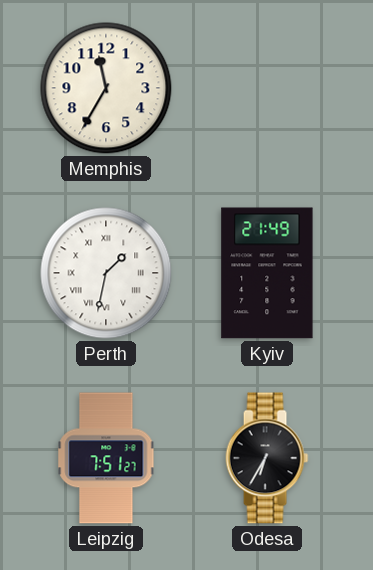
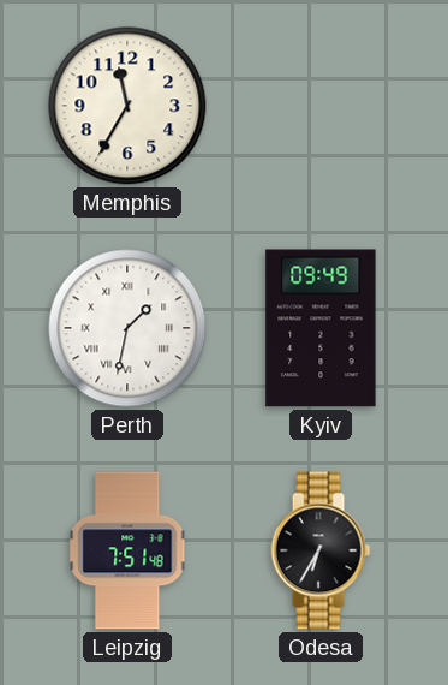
Kyiv: 21:49 -> 09:49 (321, 328)
Leipzig: 7:51:27 -> 7:51:48 (127, 550)
